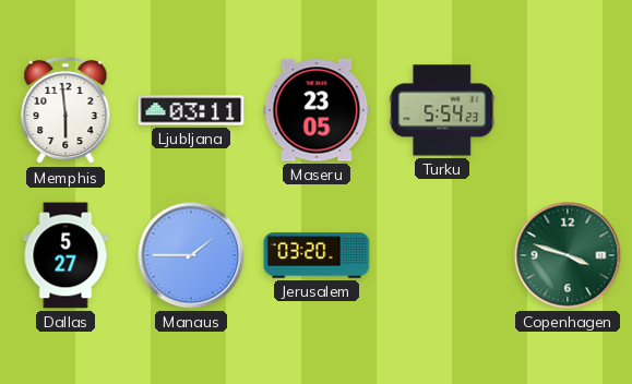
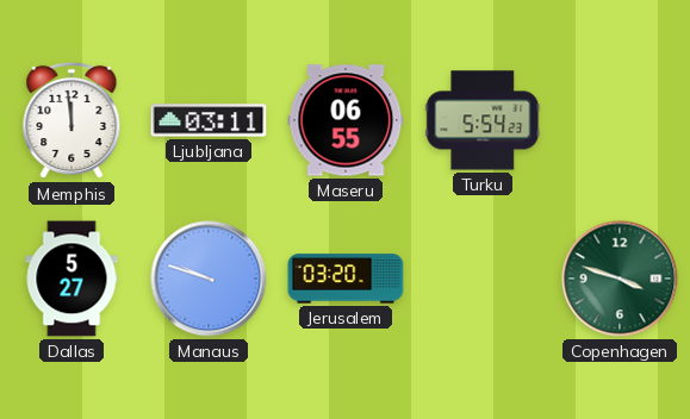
Memphis: 5:59 -> 11:59 (72, 120)
Maseru: 23:05 -> 06:55 (346, 120)
Manaus: 1:45 -> 9:48 (209, 279)
